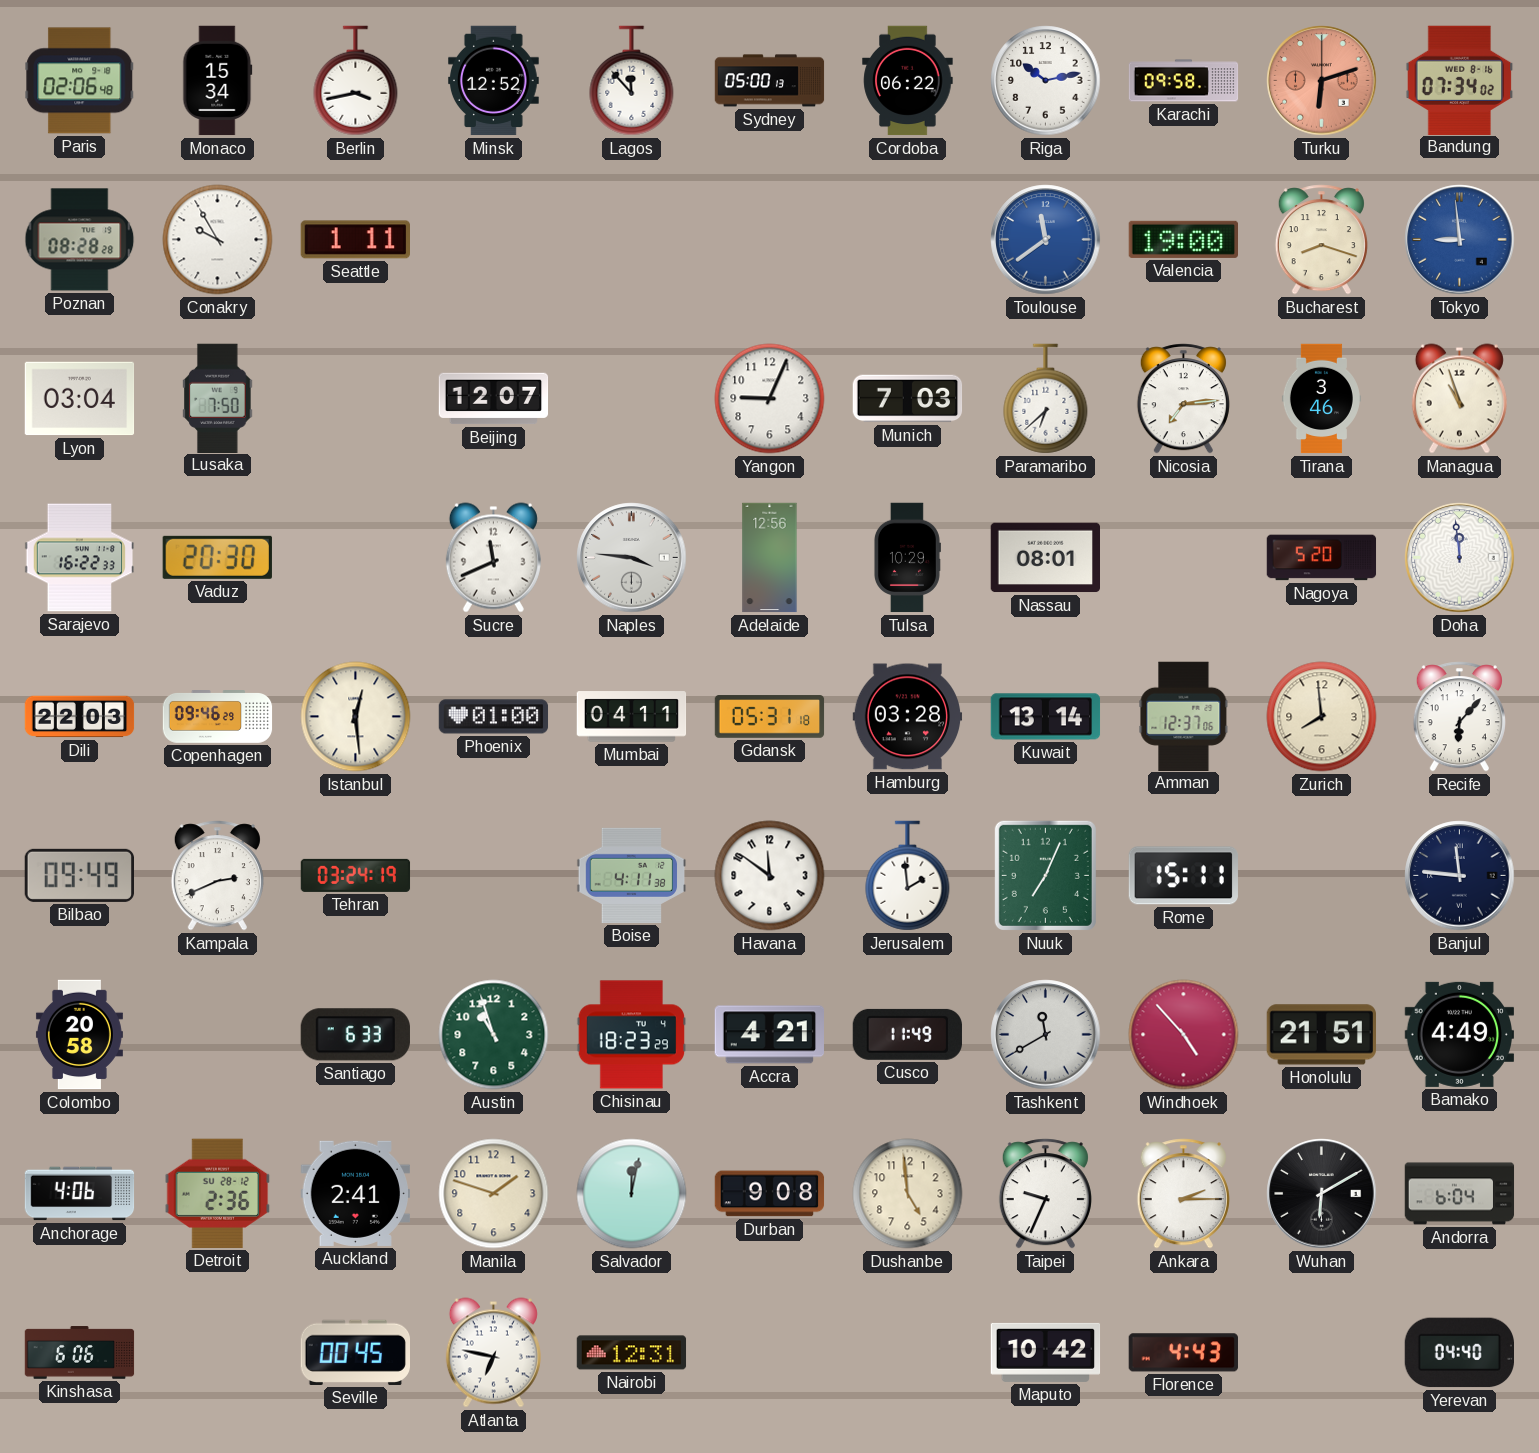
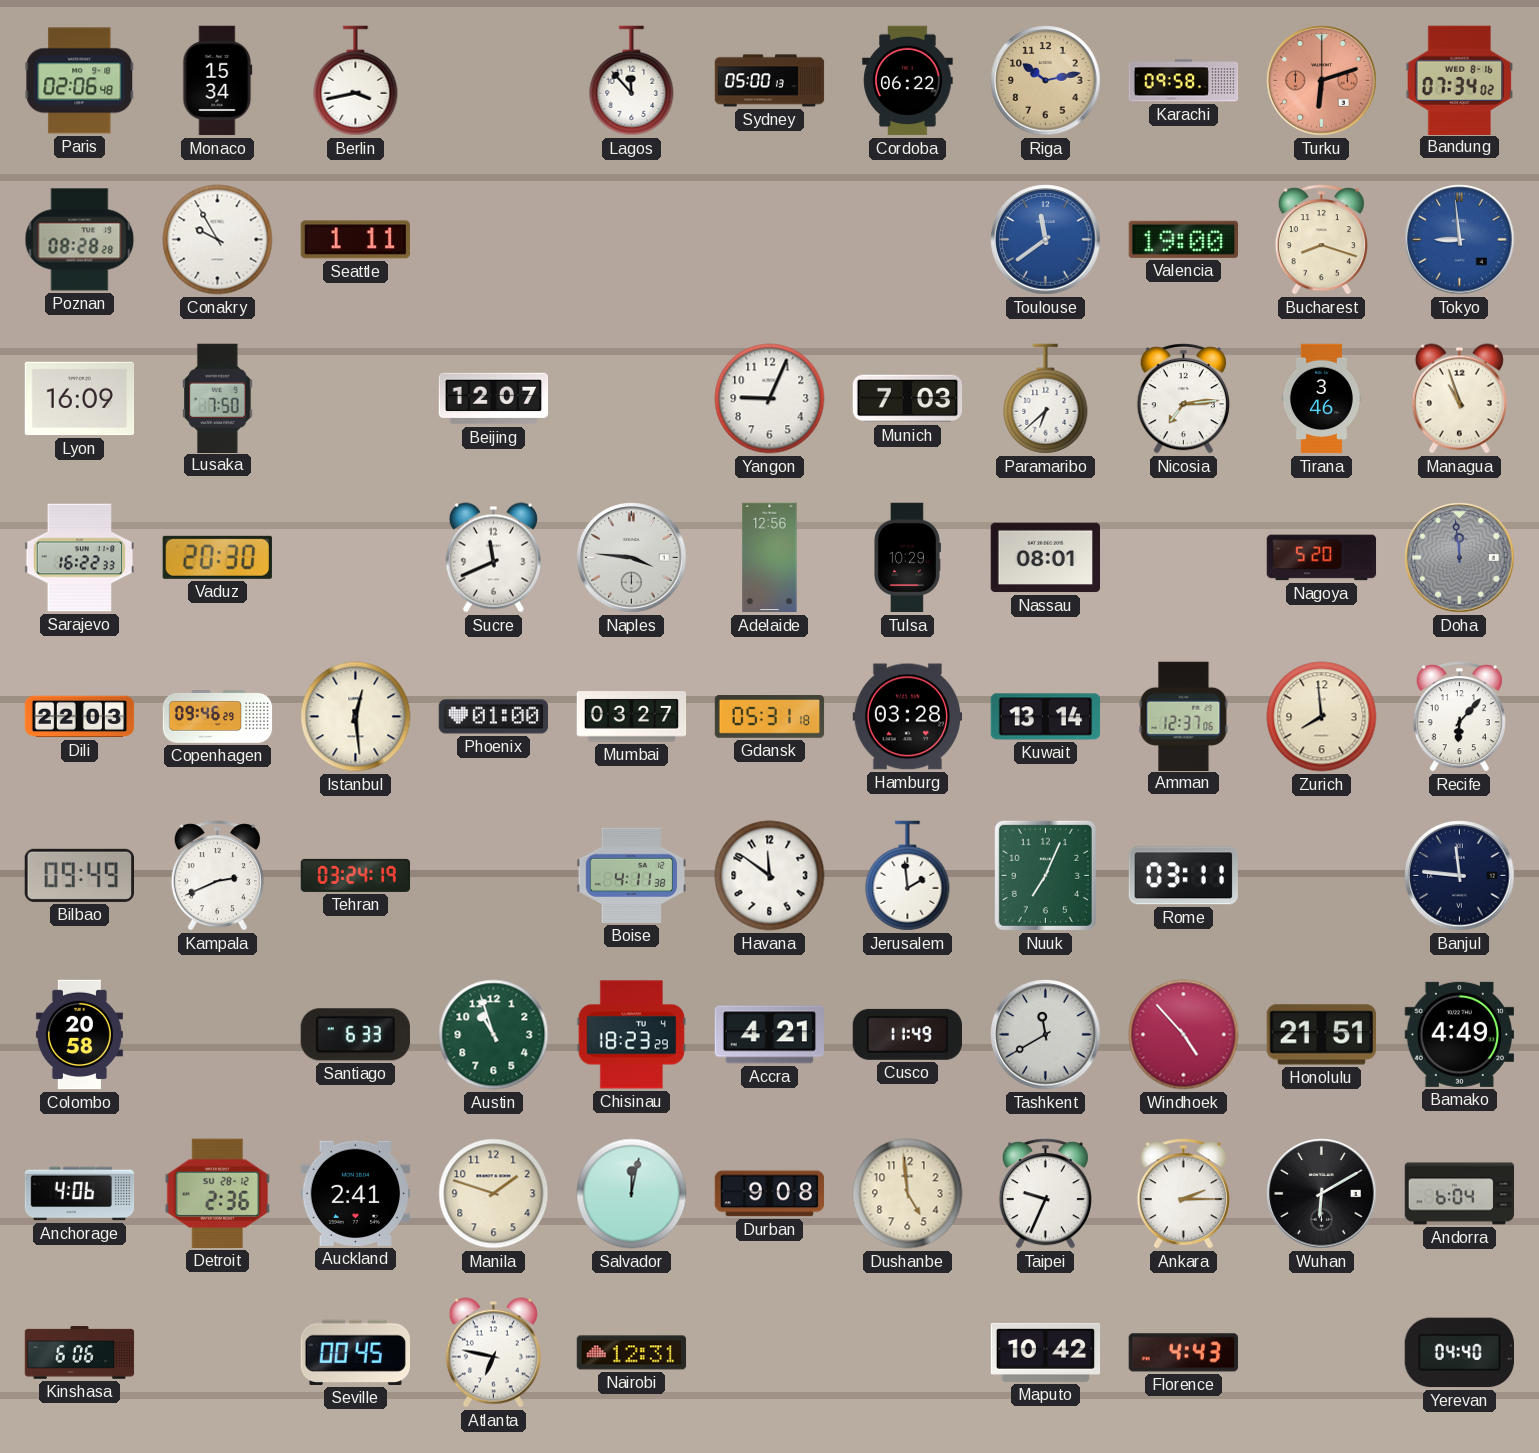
Minsk: 12:52 -> none (494, 81)
Riga dial: white -> champagne (1046, 81)
Lyon: 03:04 -> 16:09 (80, 399)
Doha dial: white -> grey (1460, 558)
Mumbai: 04:11 -> 03:27 (632, 717)
Rome: 15:11 -> 03:11 (1183, 876)
